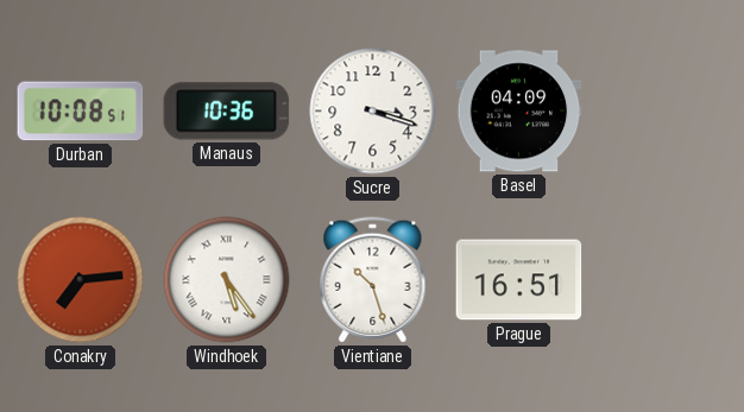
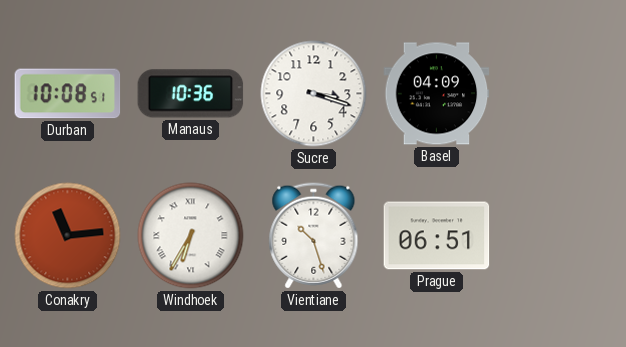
Conakry: 7:14 -> 11:14 (68, 236)
Windhoek: 5:24 -> 6:35 (191, 236)
Prague: 16:51 -> 06:51 (437, 236)
